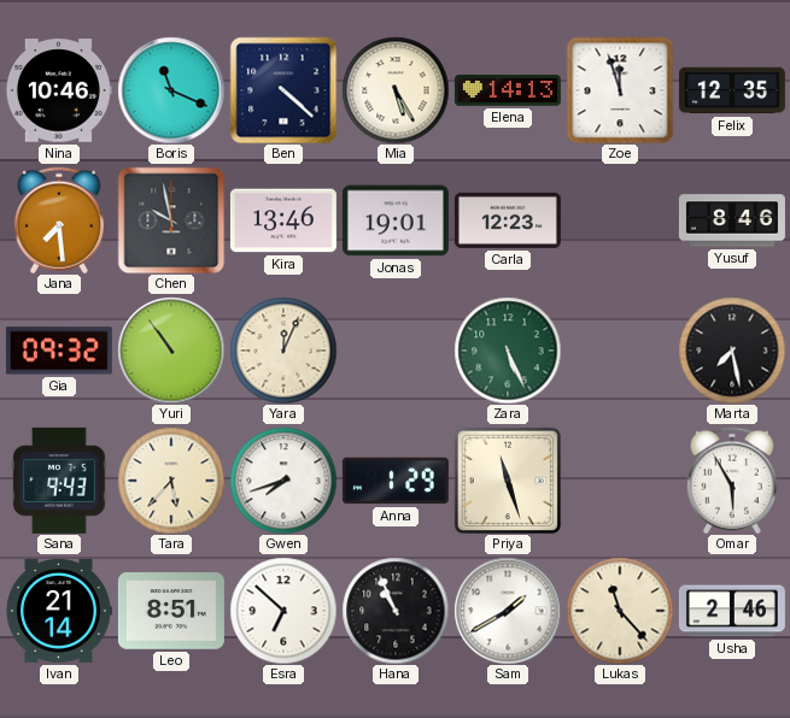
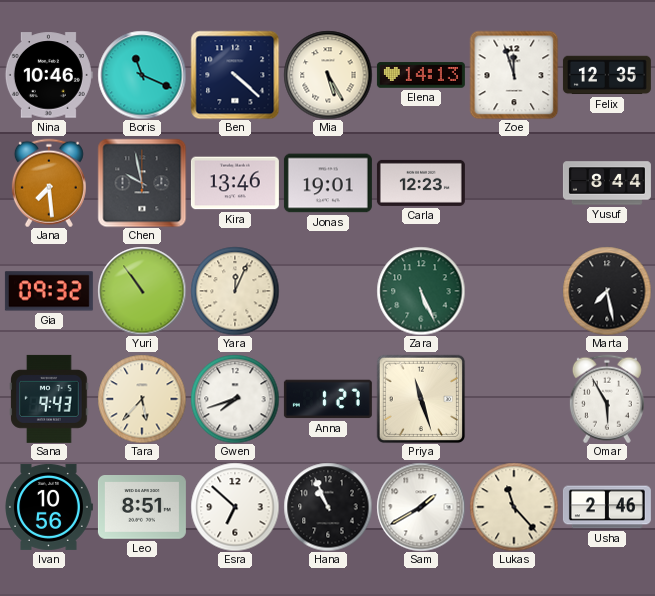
Yusuf: 8:46 -> 8:44 (607, 183)
Anna: 1:29 -> 1:27 (328, 399)
Ivan: 21:14 -> 10:56 (49, 507)
